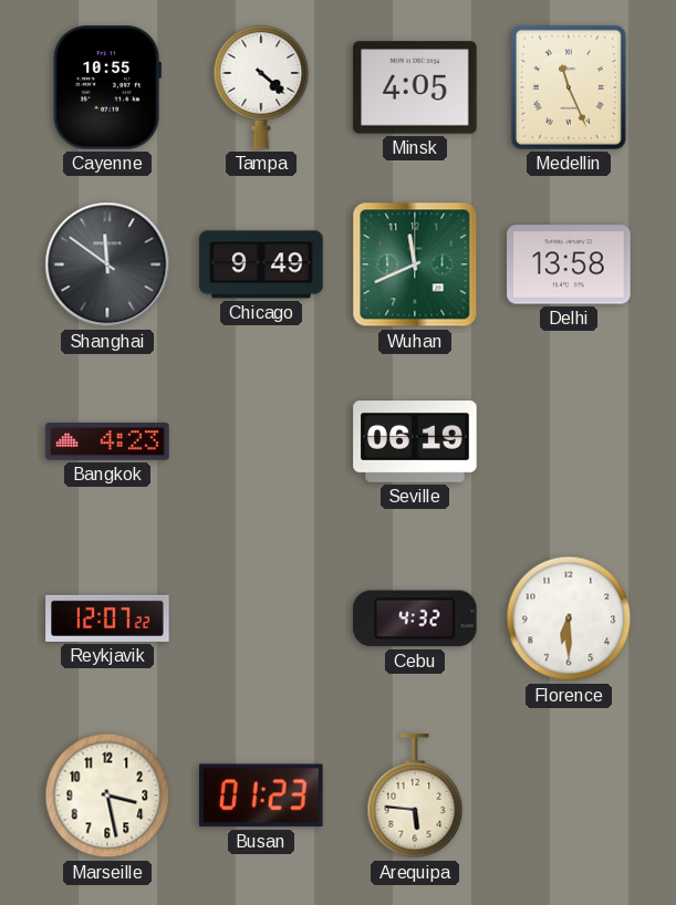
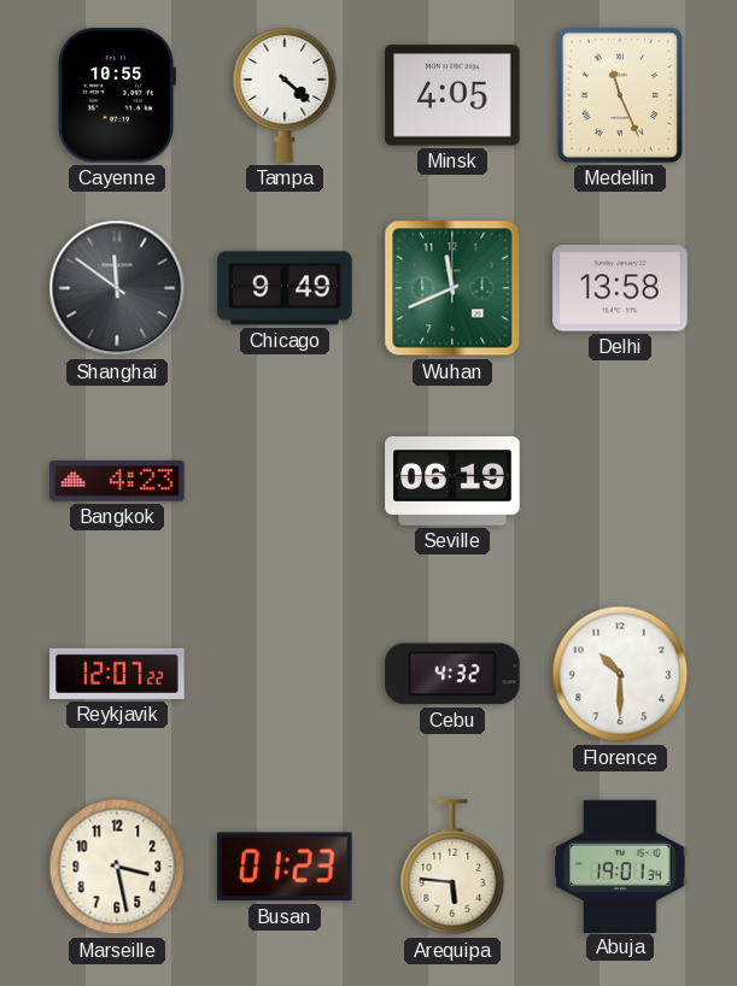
Florence: 6:30 -> 10:30 (620, 674)
Abuja: none -> 19:01 (620, 865)
